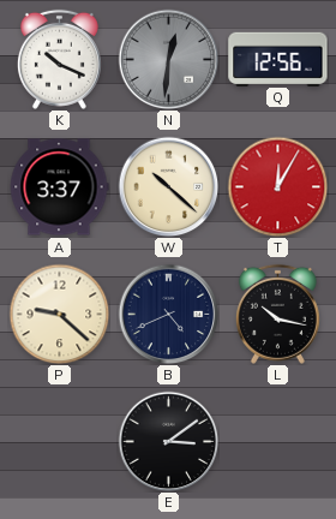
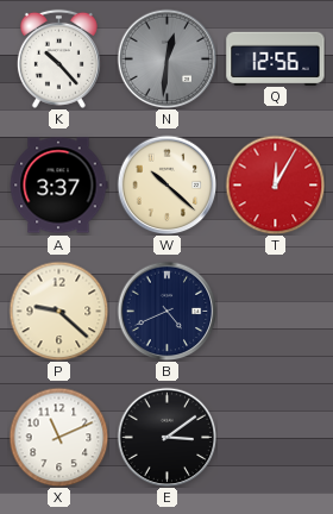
K: 10:19 -> 10:23 (58, 58)
L: 10:17 -> none (277, 314)
X: none -> 11:11 (58, 437)
